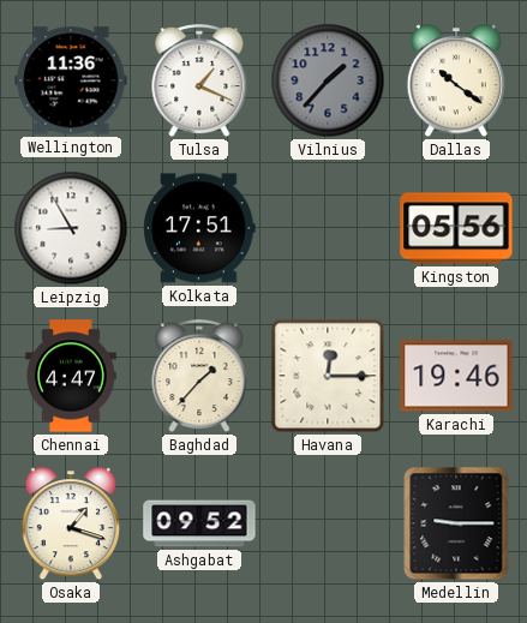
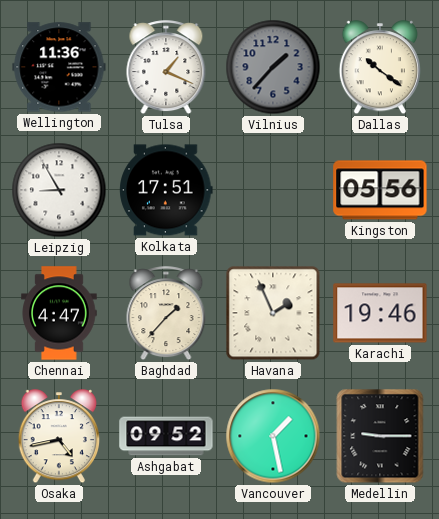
Havana: 12:15 -> 1:56 (273, 313)
Osaka: 1:18 -> 4:43 (58, 437)
Vancouver: none -> 1:28 (273, 436)
